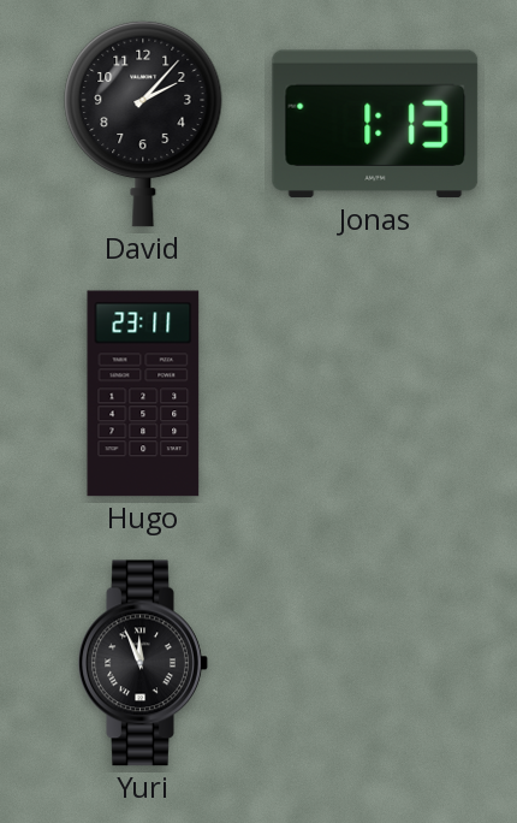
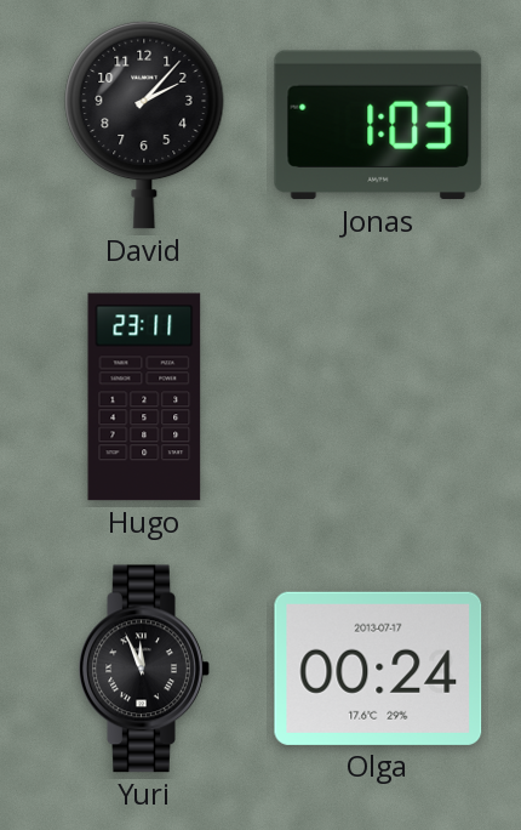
Jonas: 1:13 -> 1:03 (378, 125)
Olga: none -> 00:24 (378, 669)
